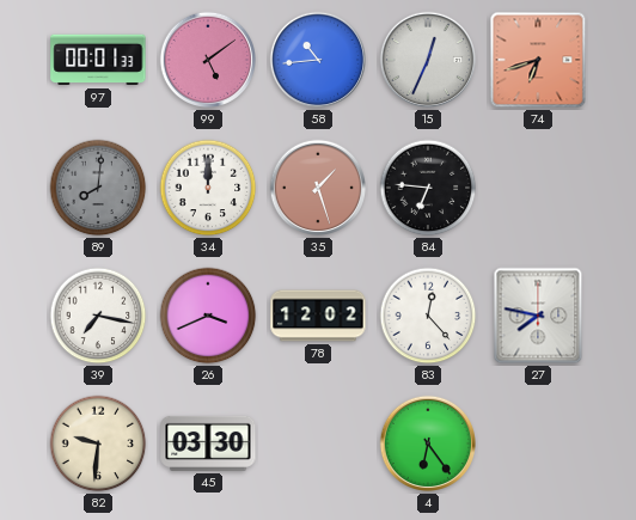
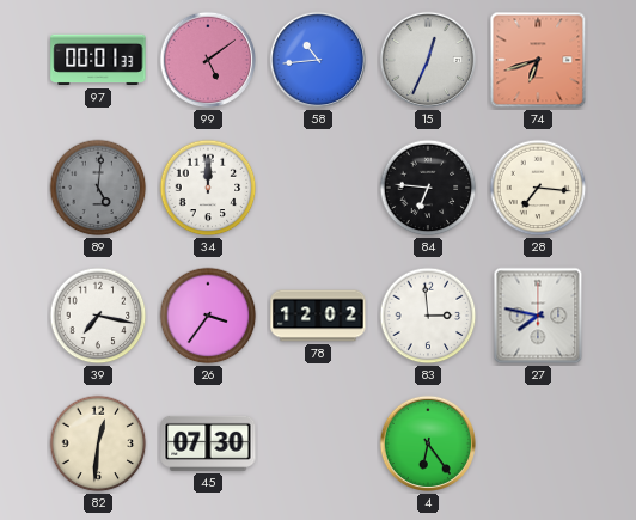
89: 8:01 -> 5:01 (98, 188)
35: 1:27 -> none (318, 188)
28: none -> 7:16 (538, 188)
26: 3:41 -> 3:36 (208, 316)
83: 12:23 -> 2:59 (428, 316)
82: 9:31 -> 12:31 (98, 443)
45: 03:30 -> 07:30 (208, 443)
